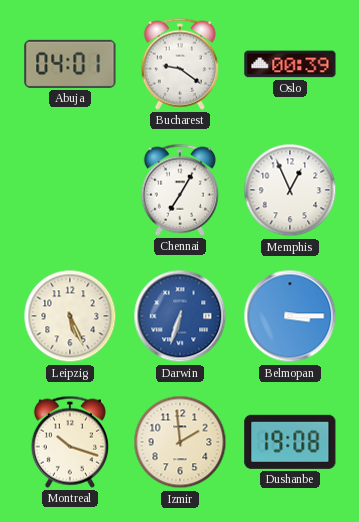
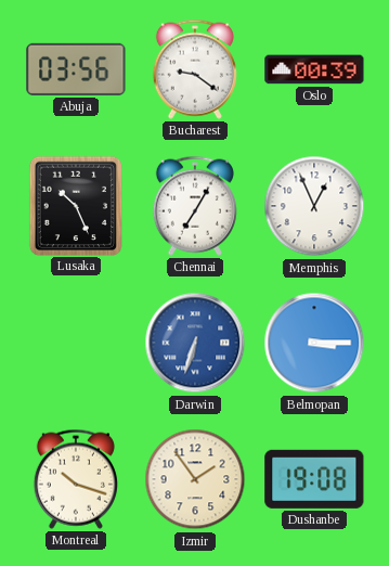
Abuja: 04:01 -> 03:56 (76, 69)
Lusaka: none -> 10:26 (75, 205)
Leipzig: 5:26 -> none (70, 316)
Izmir: 1:59 -> 1:54 (195, 479)
